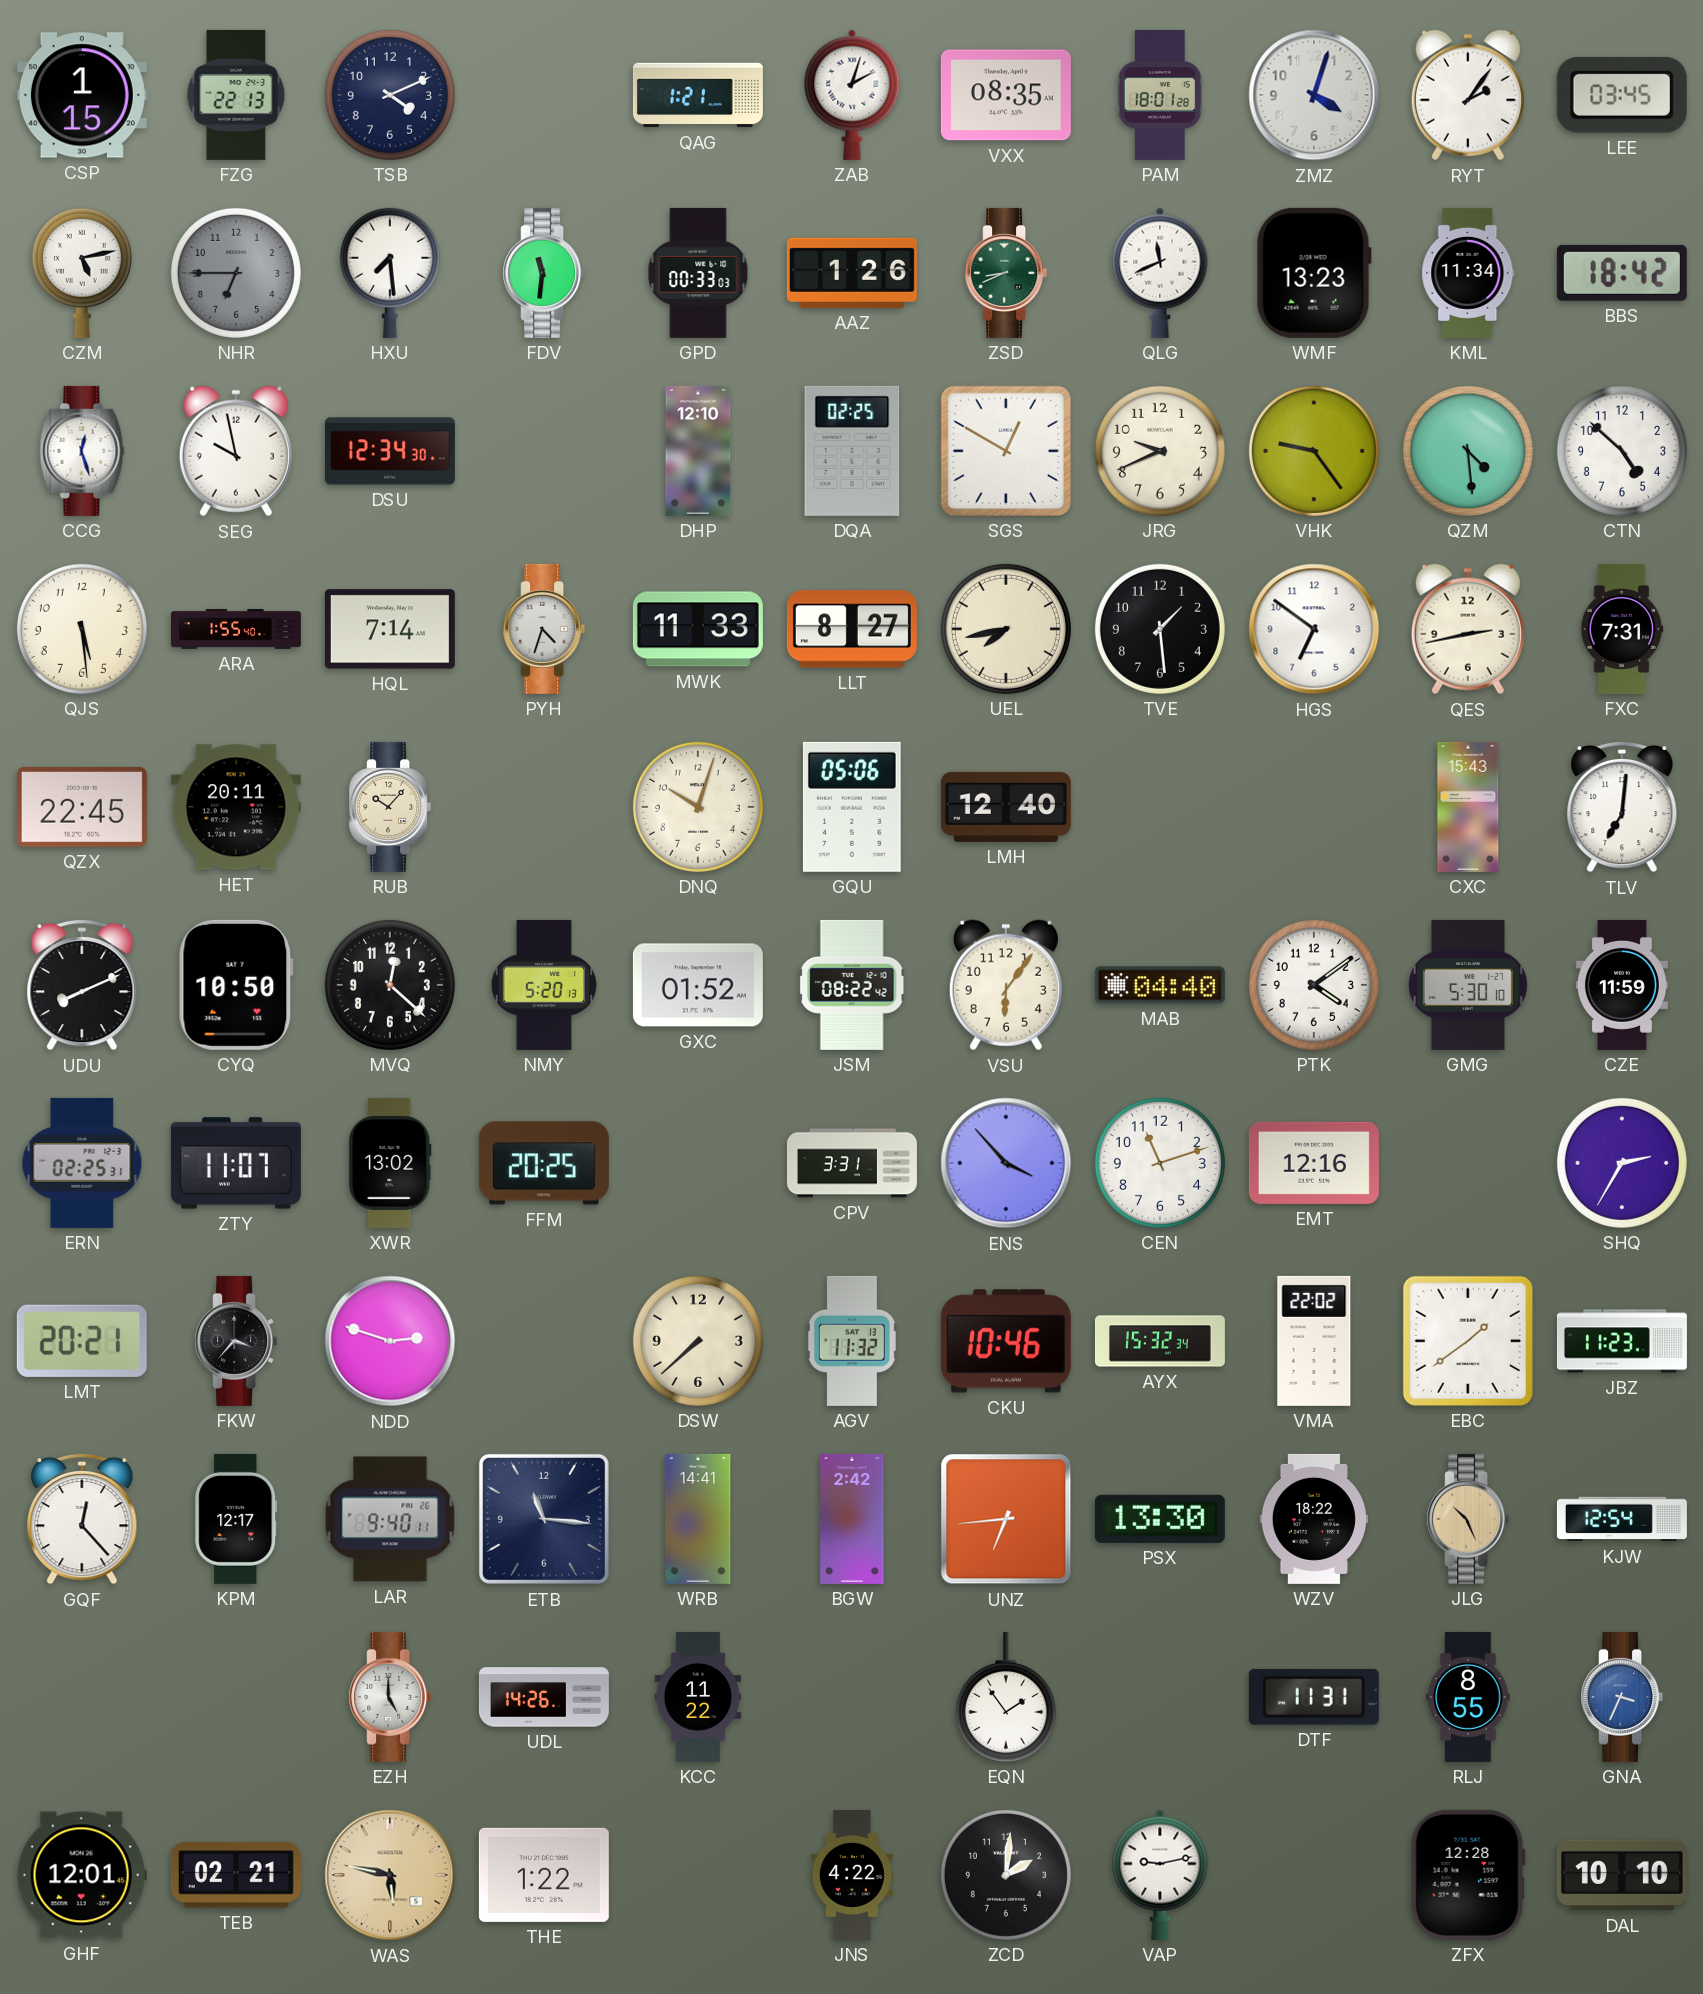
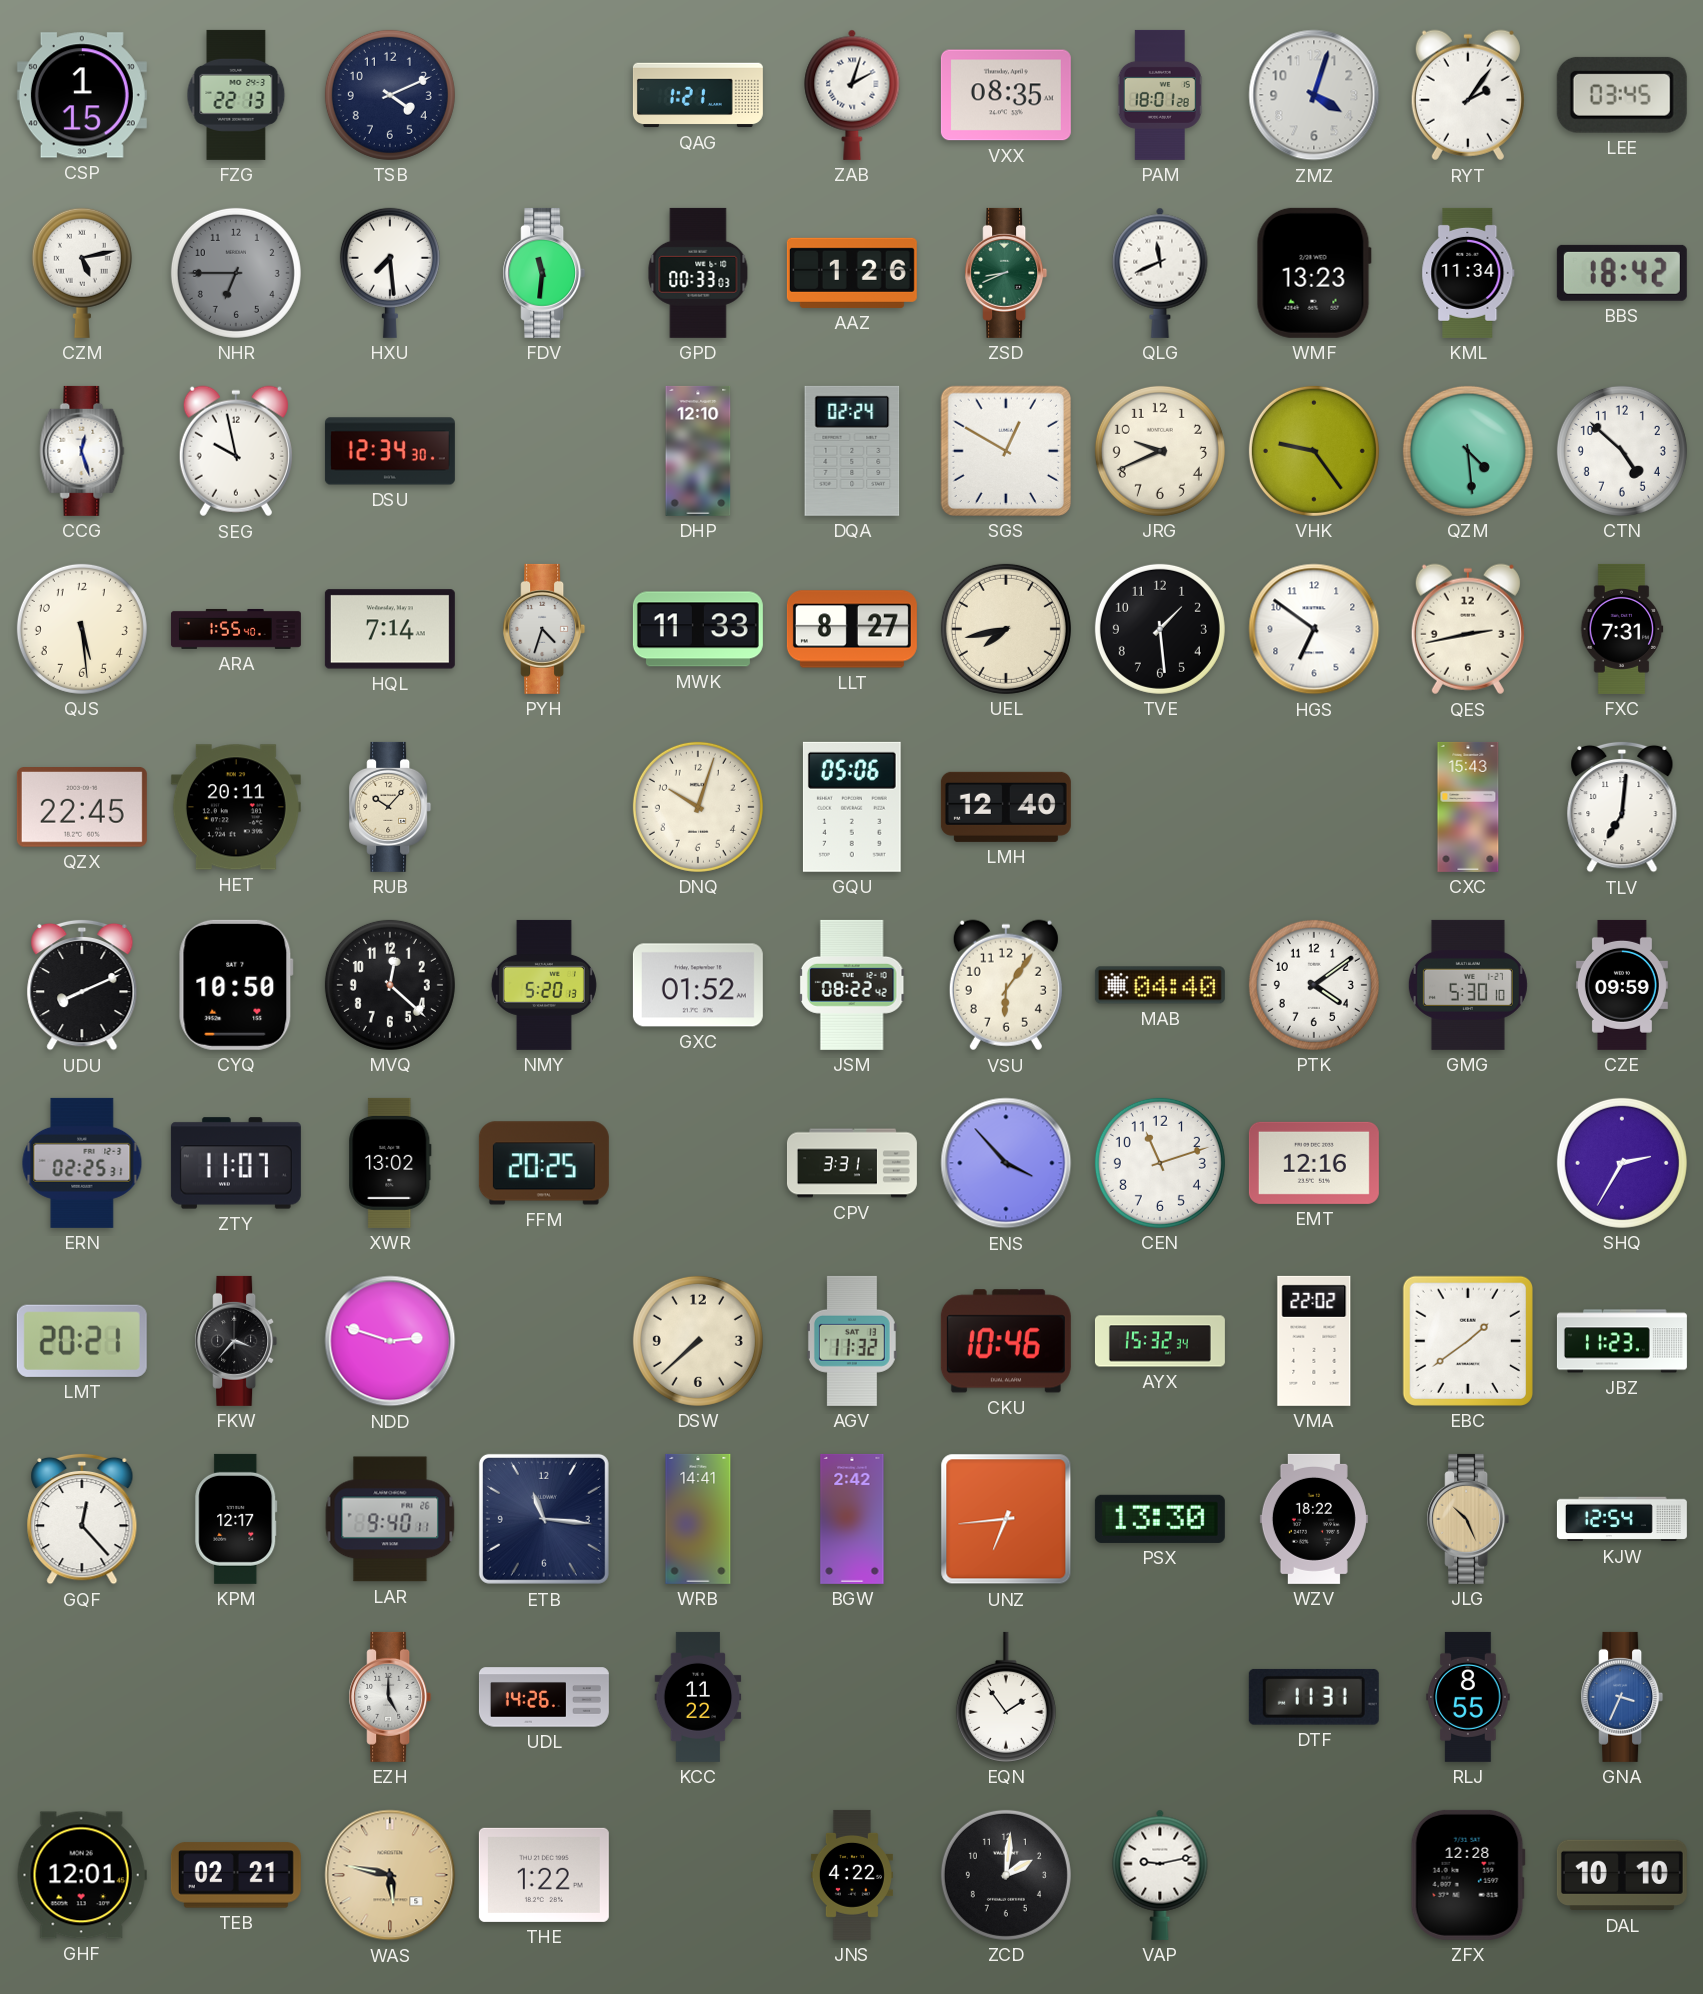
DQA: 02:25 -> 02:24 (852, 451)
CZE: 11:59 -> 09:59 (1622, 985)
